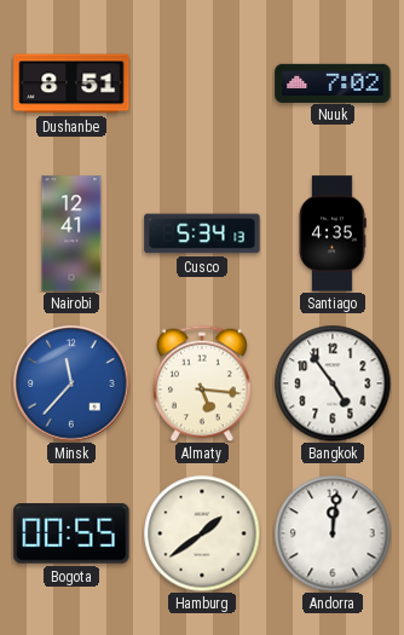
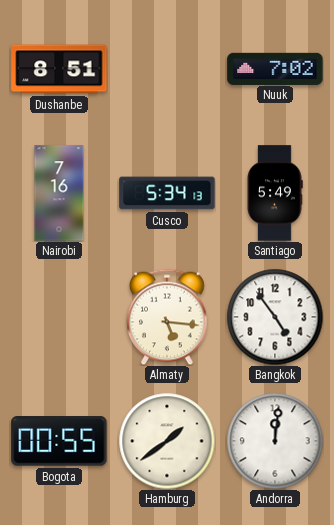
Nairobi: 12:41 -> 7:16 (59, 193)
Santiago: 4:35 -> 5:49 (275, 193)
Minsk: 11:37 -> none (71, 383)
